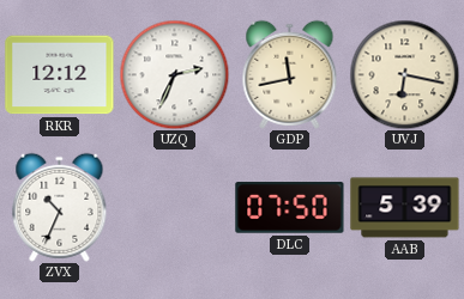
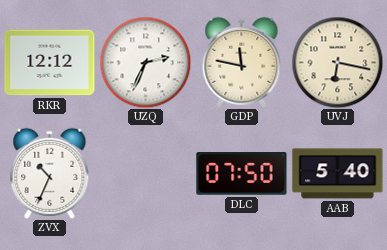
GDP: 11:43 -> 11:47 (242, 62)
AAB: 5:39 -> 5:40 (338, 174)
